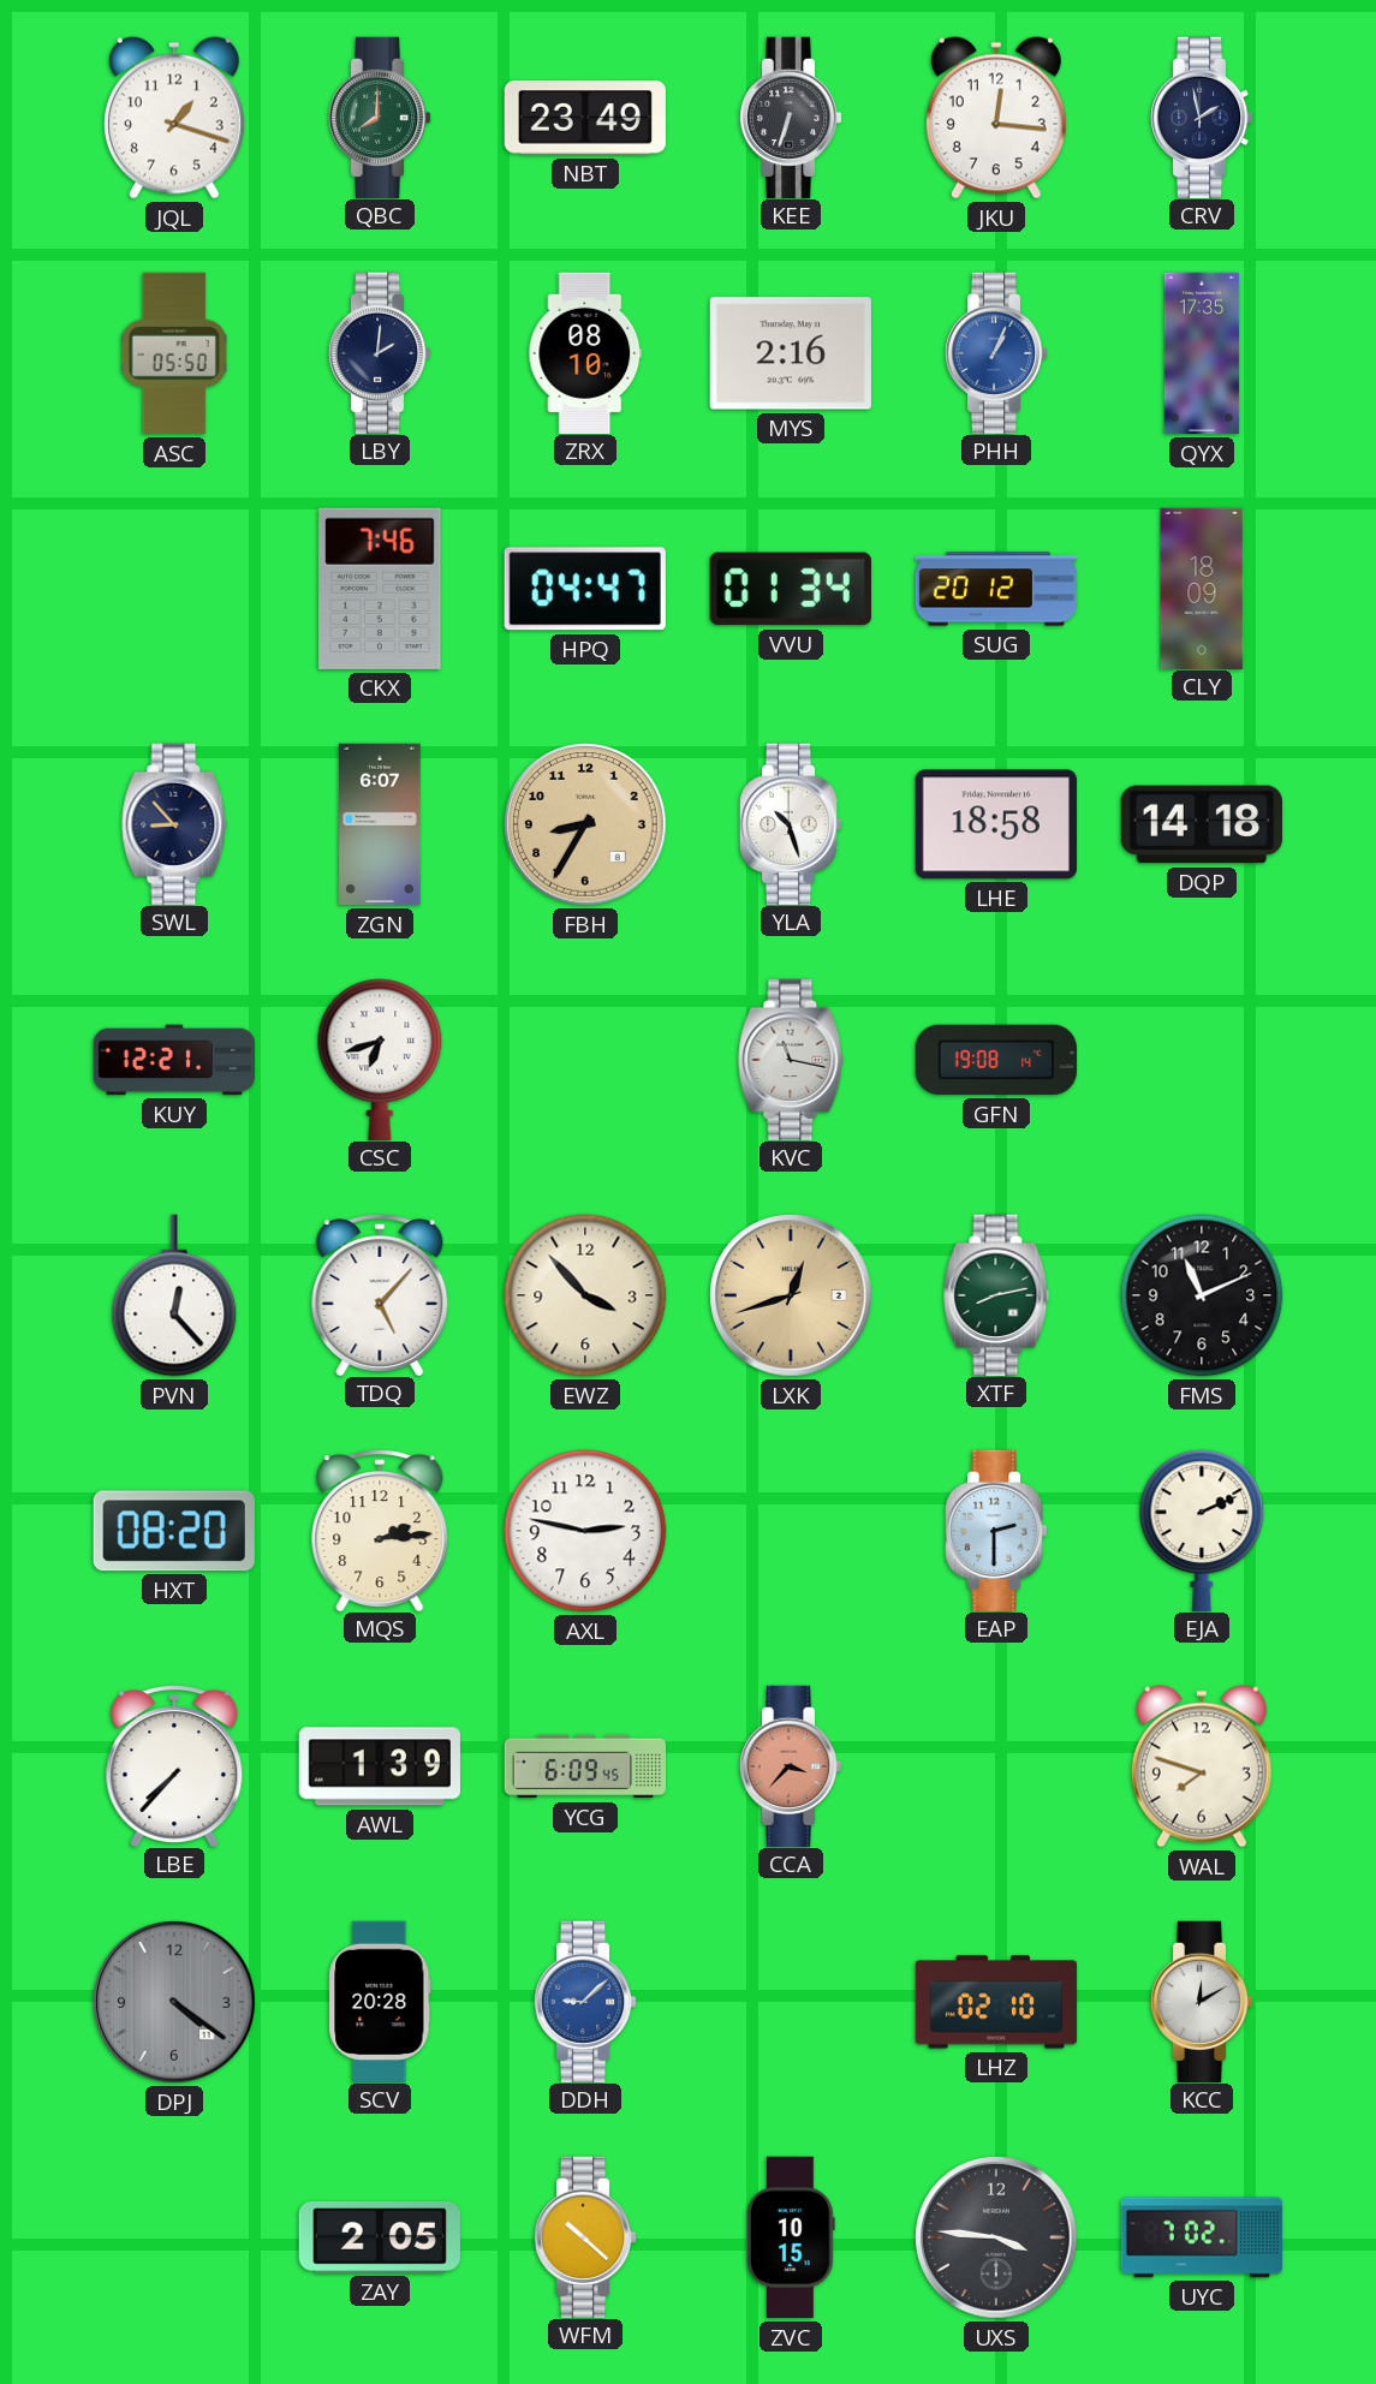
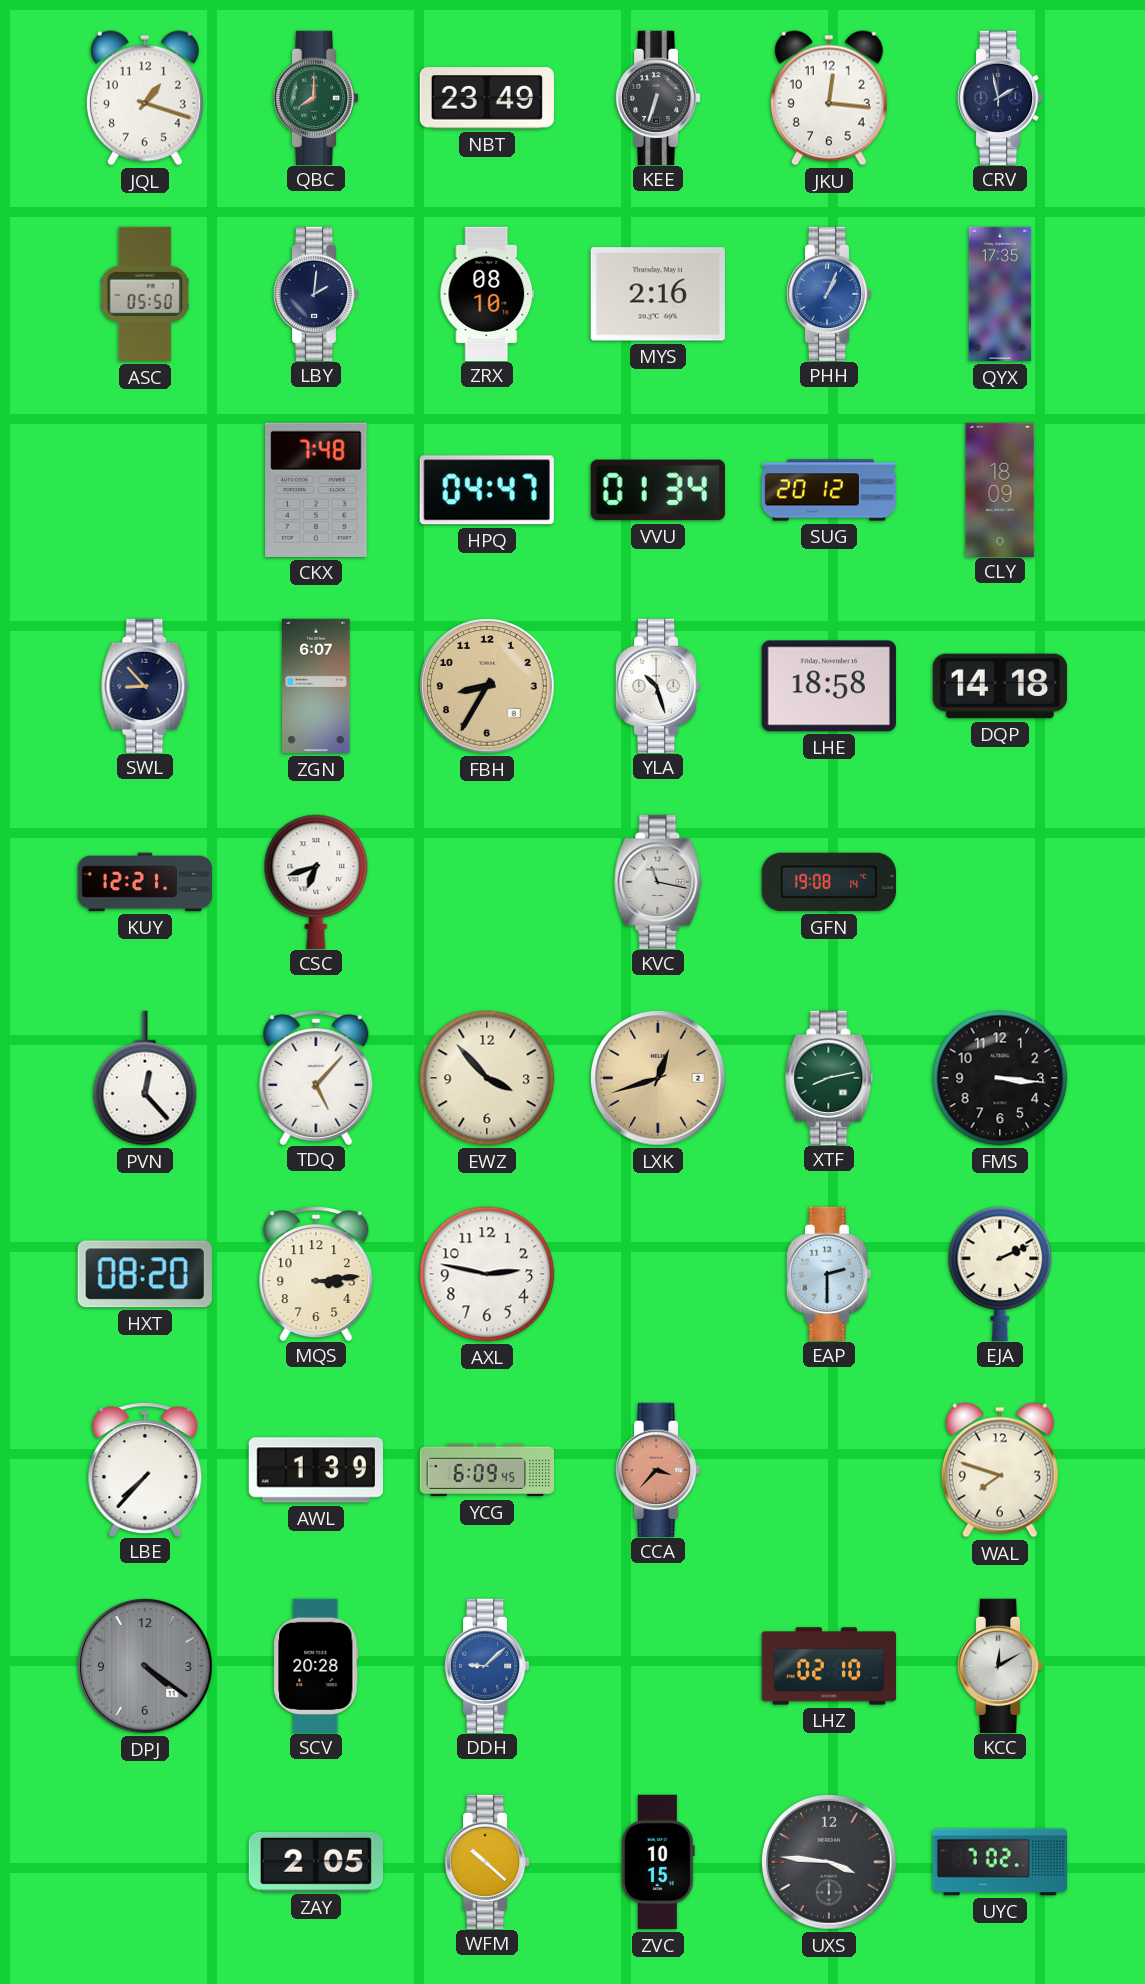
CKX: 7:46 -> 7:48 (316, 490)
FMS: 11:11 -> 3:16 (1000, 1078)
MQS: 2:14 -> 3:14 (316, 1274)
